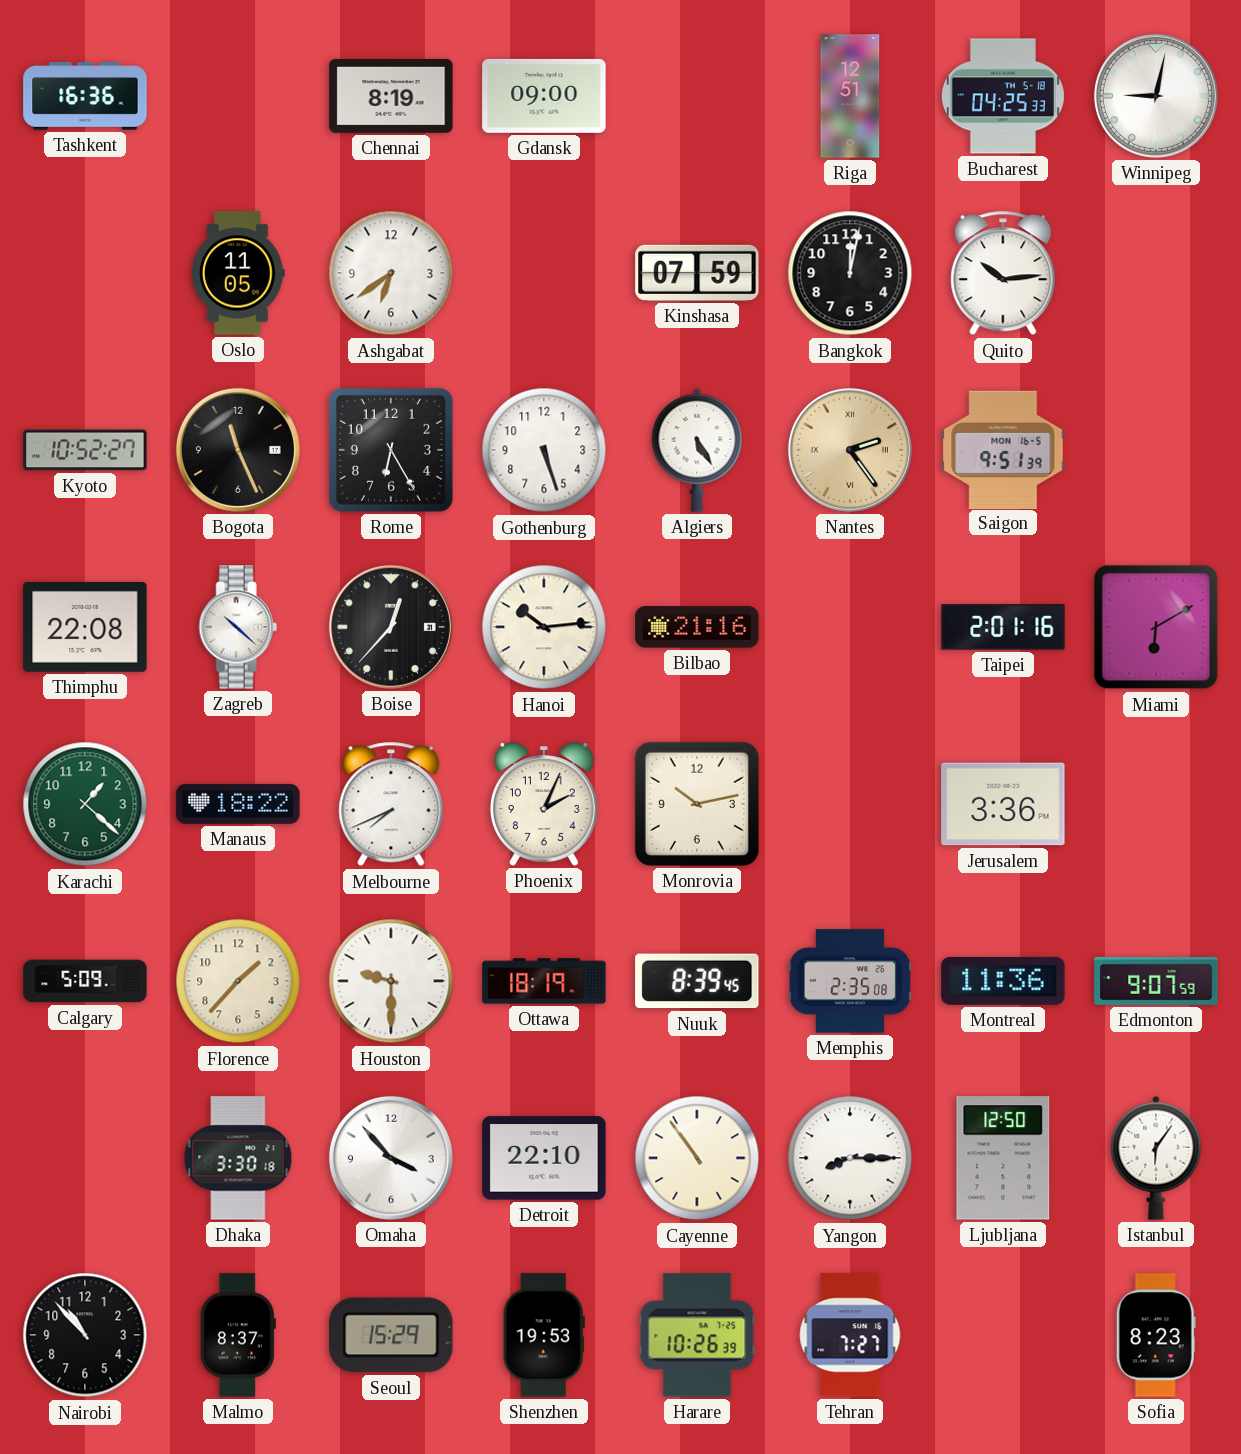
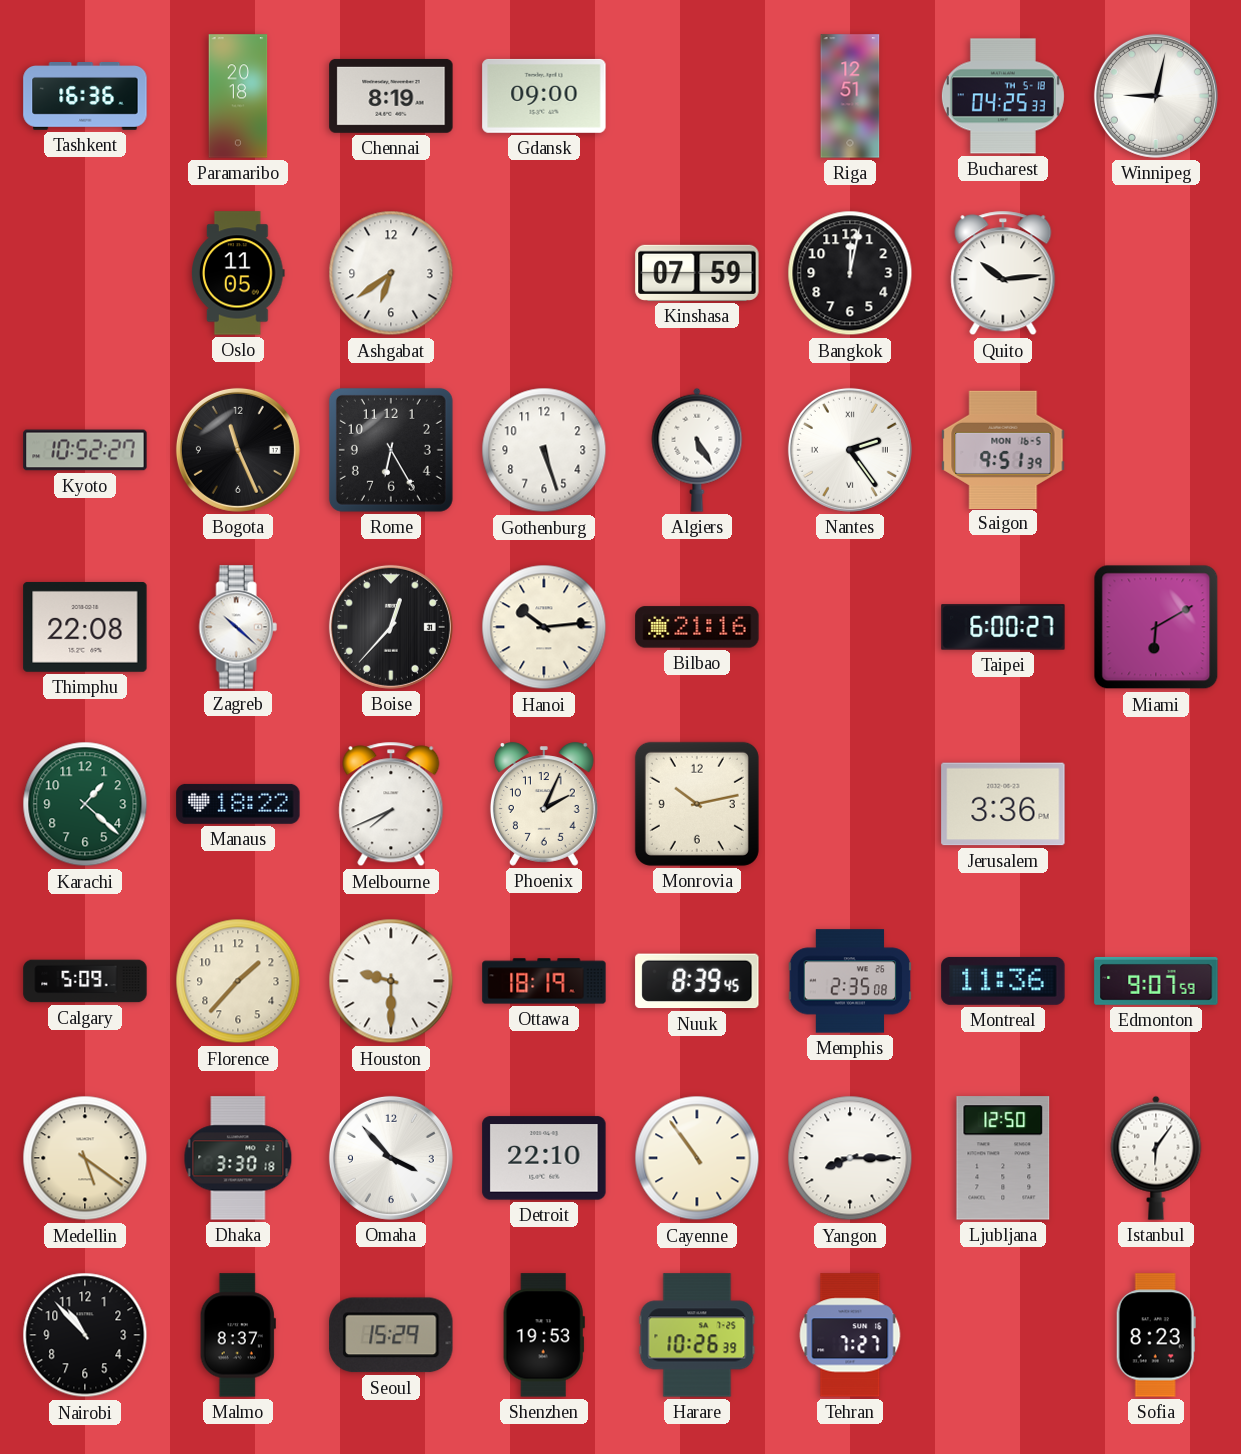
Paramaribo: none -> 20:18 (238, 96)
Nantes dial: champagne -> white (850, 450)
Taipei: 2:01 -> 6:00 (1003, 627)
Medellin: none -> 5:21 (85, 1158)
